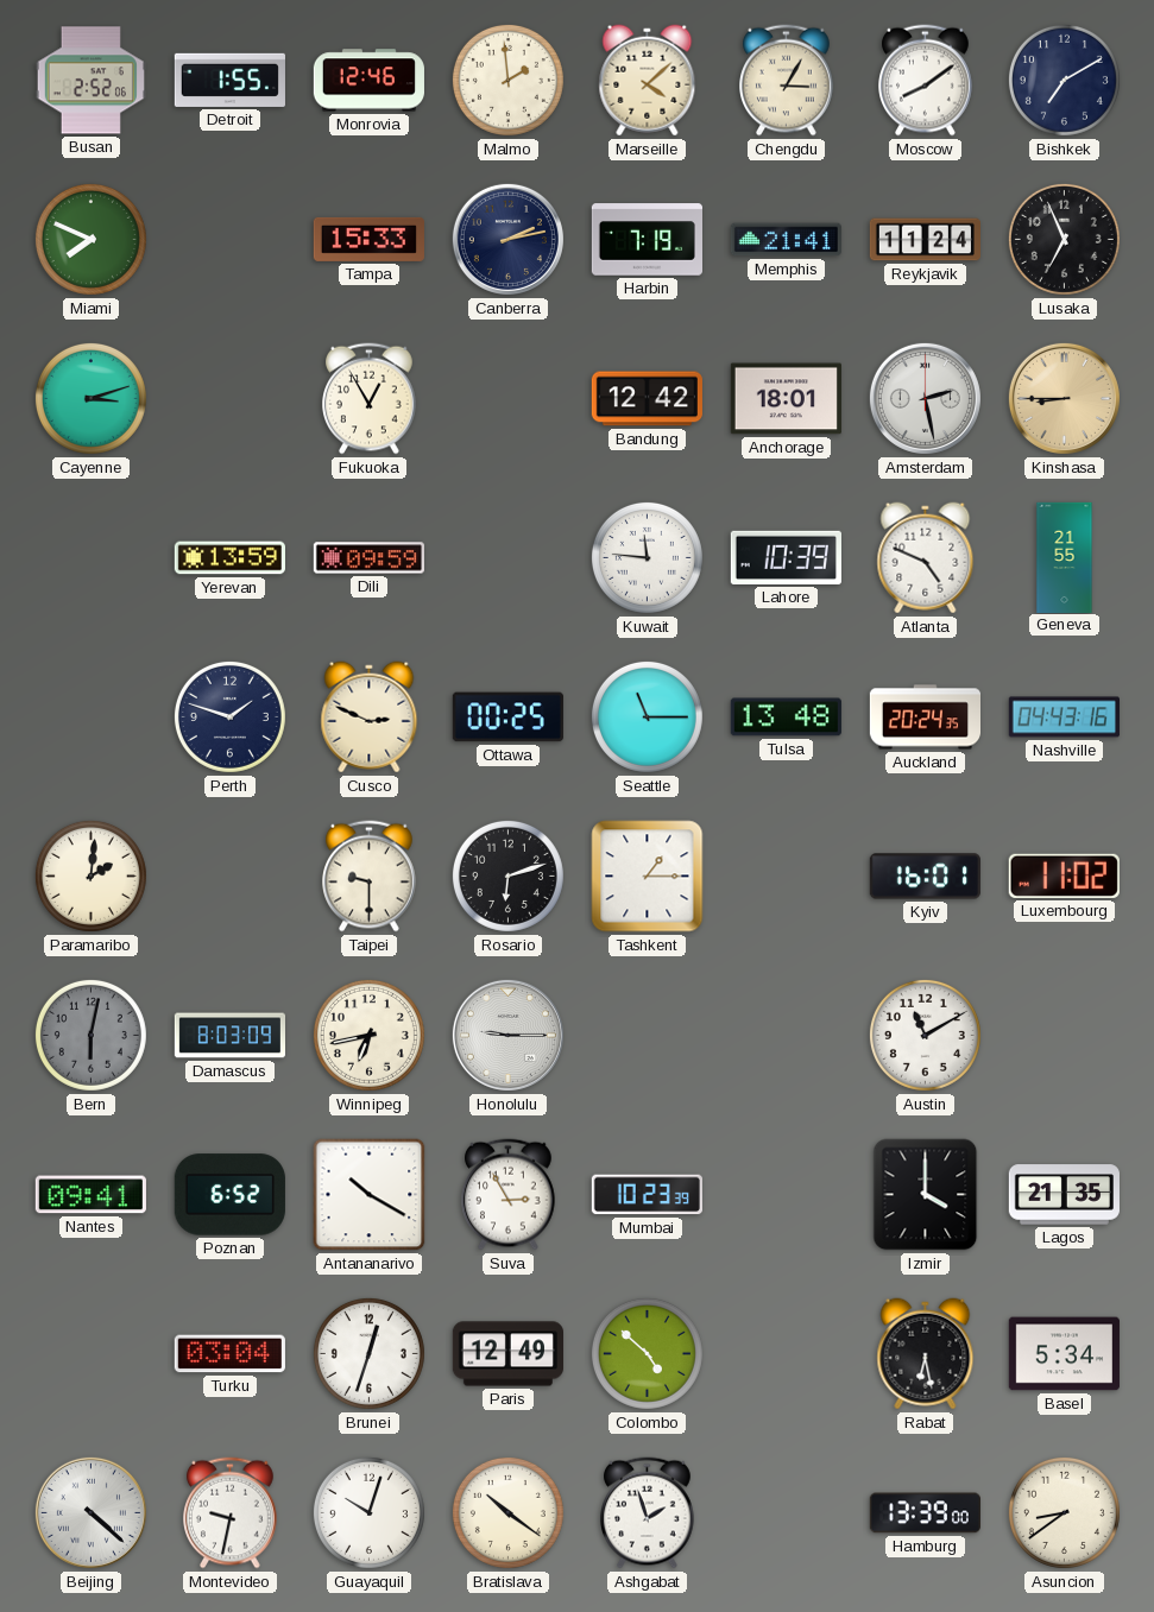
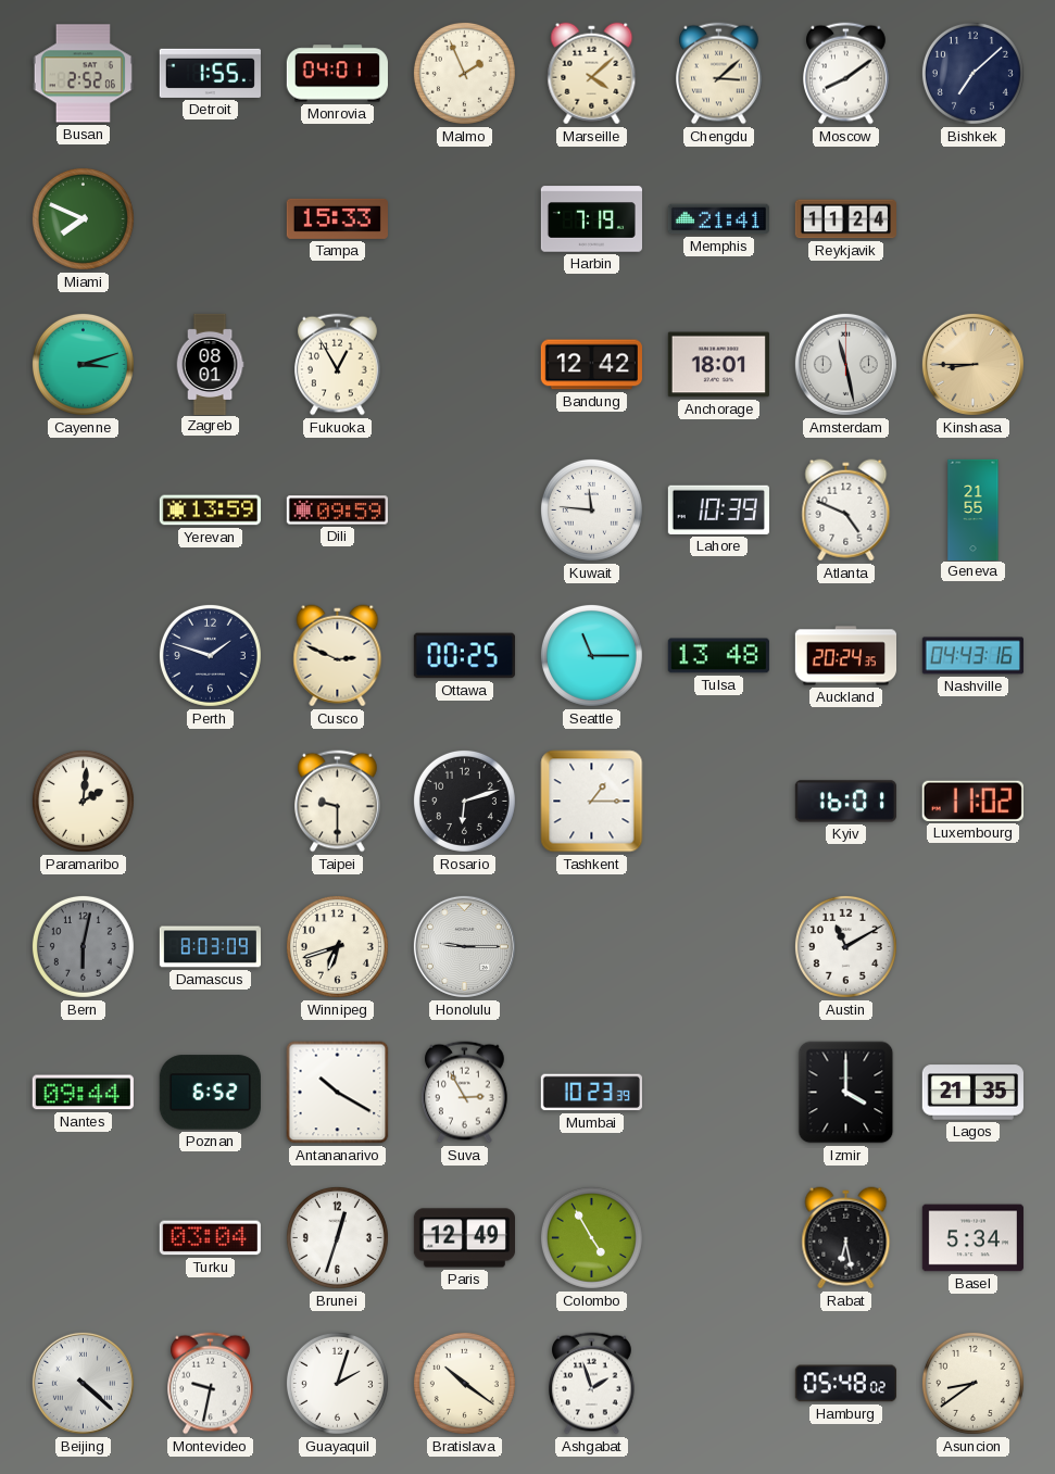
Monrovia: 12:46 -> 04:01 (337, 74)
Malmo: 1:59 -> 1:56 (464, 73)
Chengdu: 3:05 -> 3:08 (719, 74)
Bishkek: 7:10 -> 7:08 (972, 73)
Canberra: 2:13 -> none (507, 239)
Lusaka: 6:56 -> none (1064, 239)
Zagreb: none -> 08:01 (210, 364)
Amsterdam: 2:28 -> 11:28 (845, 364)
Winnipeg: 6:43 -> 6:42 (337, 946)
Nantes: 09:41 -> 09:44 (83, 1093)
Colombo: 4:52 -> 4:55 (591, 1237)
Guayaquil: 10:03 -> 2:03 (337, 1383)
Hamburg: 13:39 -> 05:48 (845, 1384)
